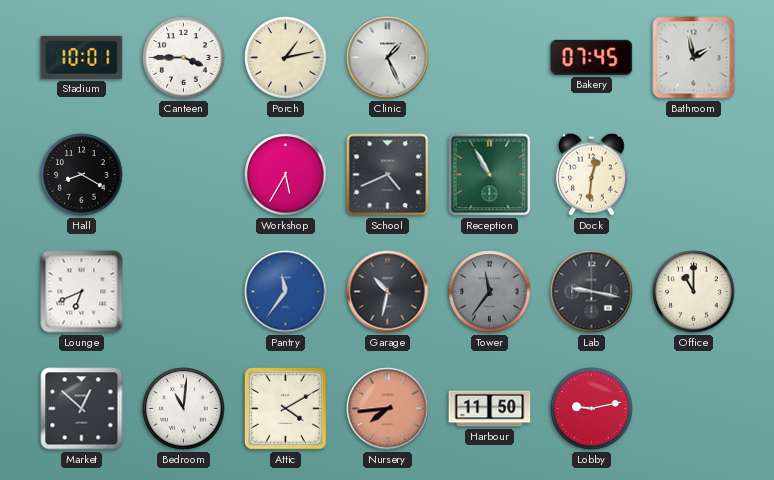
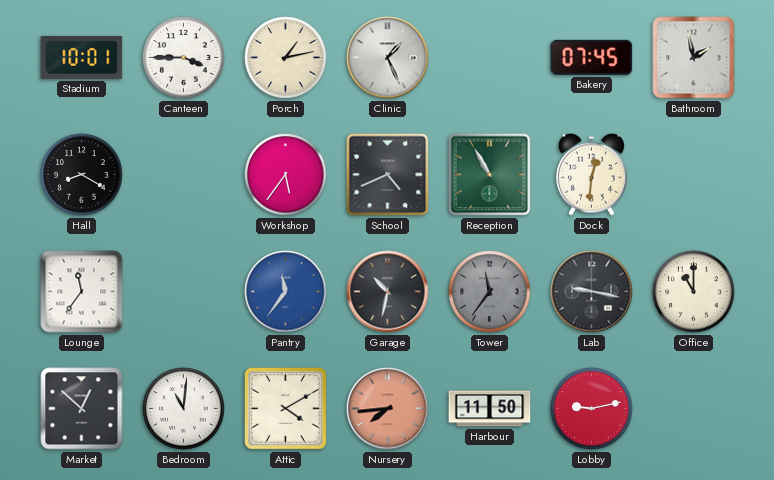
Workshop: 5:35 -> 5:36 (286, 175)
Lounge: 6:41 -> 11:36 (82, 292)
